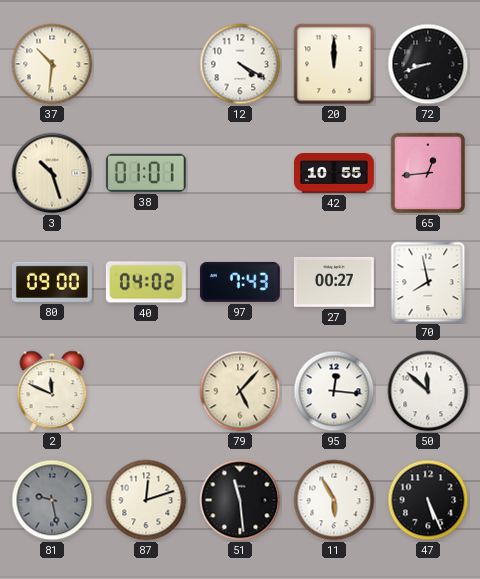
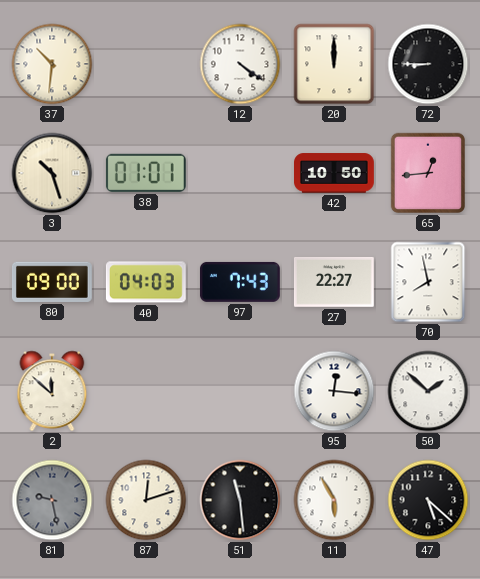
12: 4:20 -> 4:21 (240, 64)
72: 8:42 -> 8:45 (428, 64)
42: 10:55 -> 10:50 (335, 173)
40: 04:02 -> 04:03 (146, 282)
27: 00:27 -> 22:27 (334, 282)
2: 11:49 -> 11:52 (52, 391)
79: 5:07 -> none (240, 391)
50: 11:52 -> 1:52 (428, 391)
47: 5:26 -> 5:22 (428, 500)
